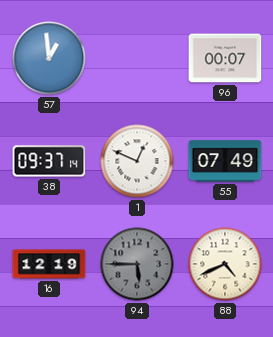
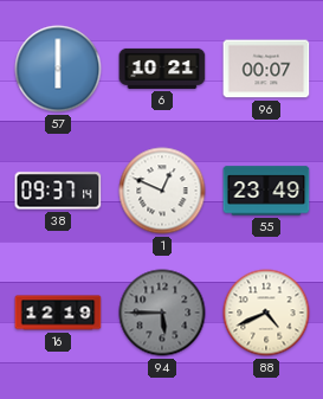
57: 12:59 -> 6:00 (58, 69)
6: none -> 10:21 (162, 69)
55: 07:49 -> 23:49 (266, 191)
